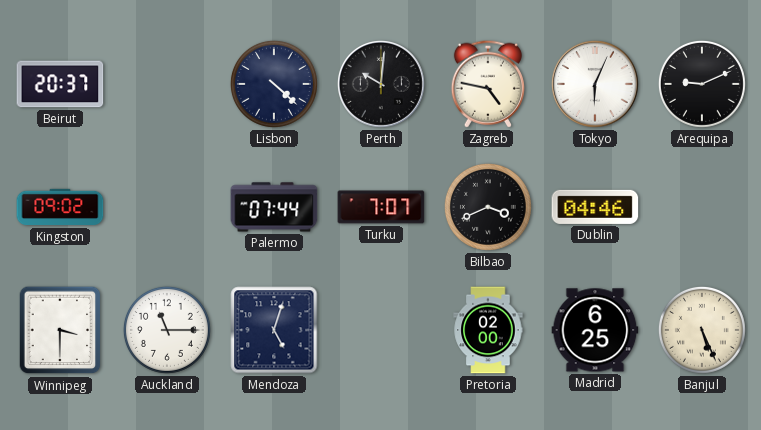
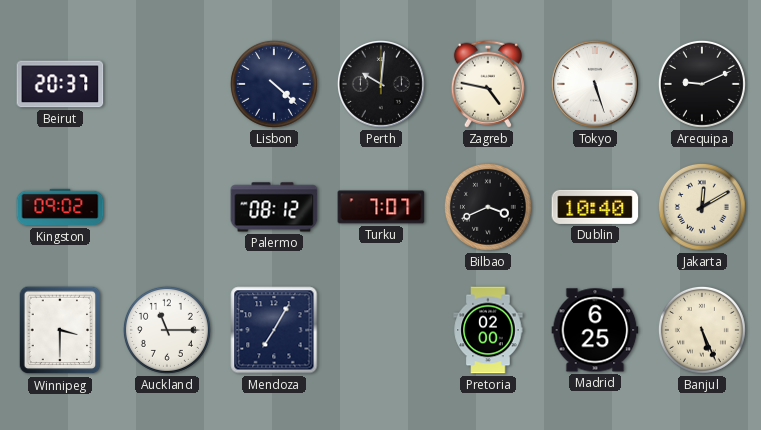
Tokyo: 6:04 -> 5:27 (595, 84)
Palermo: 07:44 -> 08:12 (274, 207)
Dublin: 04:46 -> 10:40 (595, 207)
Jakarta: none -> 12:10 (702, 207)
Mendoza: 5:03 -> 7:05 (274, 330)
